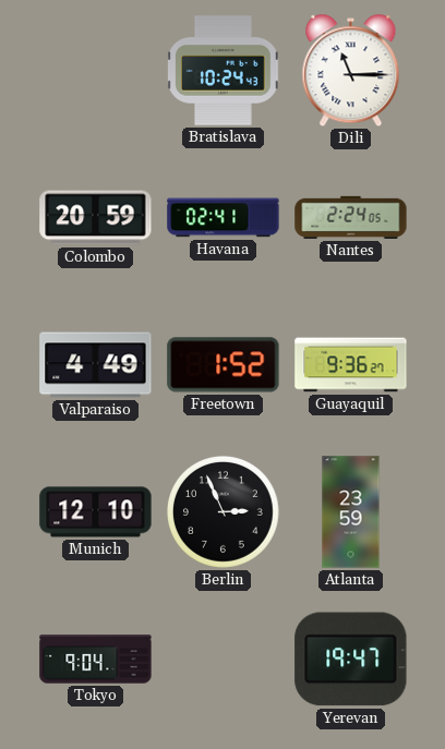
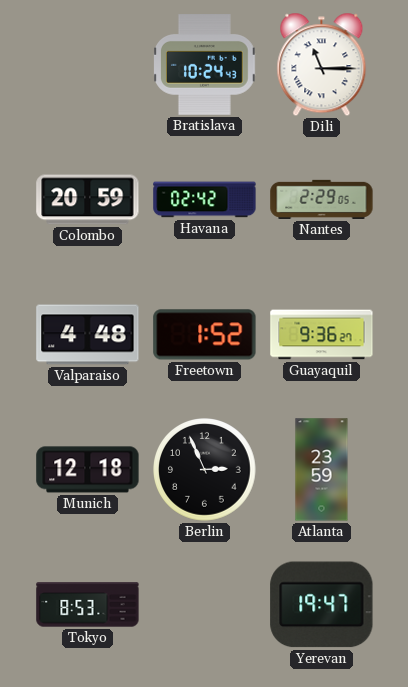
Havana: 02:41 -> 02:42 (205, 200)
Nantes: 2:24 -> 2:29 (322, 199)
Valparaiso: 4:49 -> 4:48 (88, 335)
Munich: 12:10 -> 12:18 (88, 470)
Tokyo: 9:04 -> 8:53 (88, 605)
